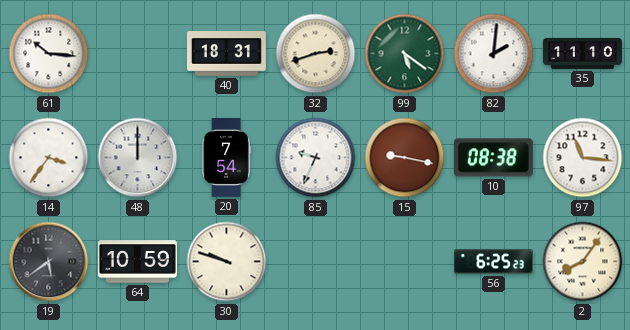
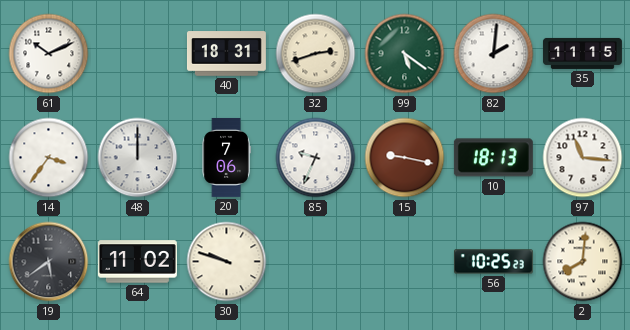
61: 10:16 -> 10:11 (49, 54)
35: 11:10 -> 11:15 (582, 53)
20: 7:54 -> 7:06 (226, 157)
10: 08:38 -> 18:13 (493, 158)
64: 10:59 -> 11:02 (137, 262)
56: 6:25 -> 10:25 (493, 262)
2: 8:06 -> 8:01 (583, 262)
